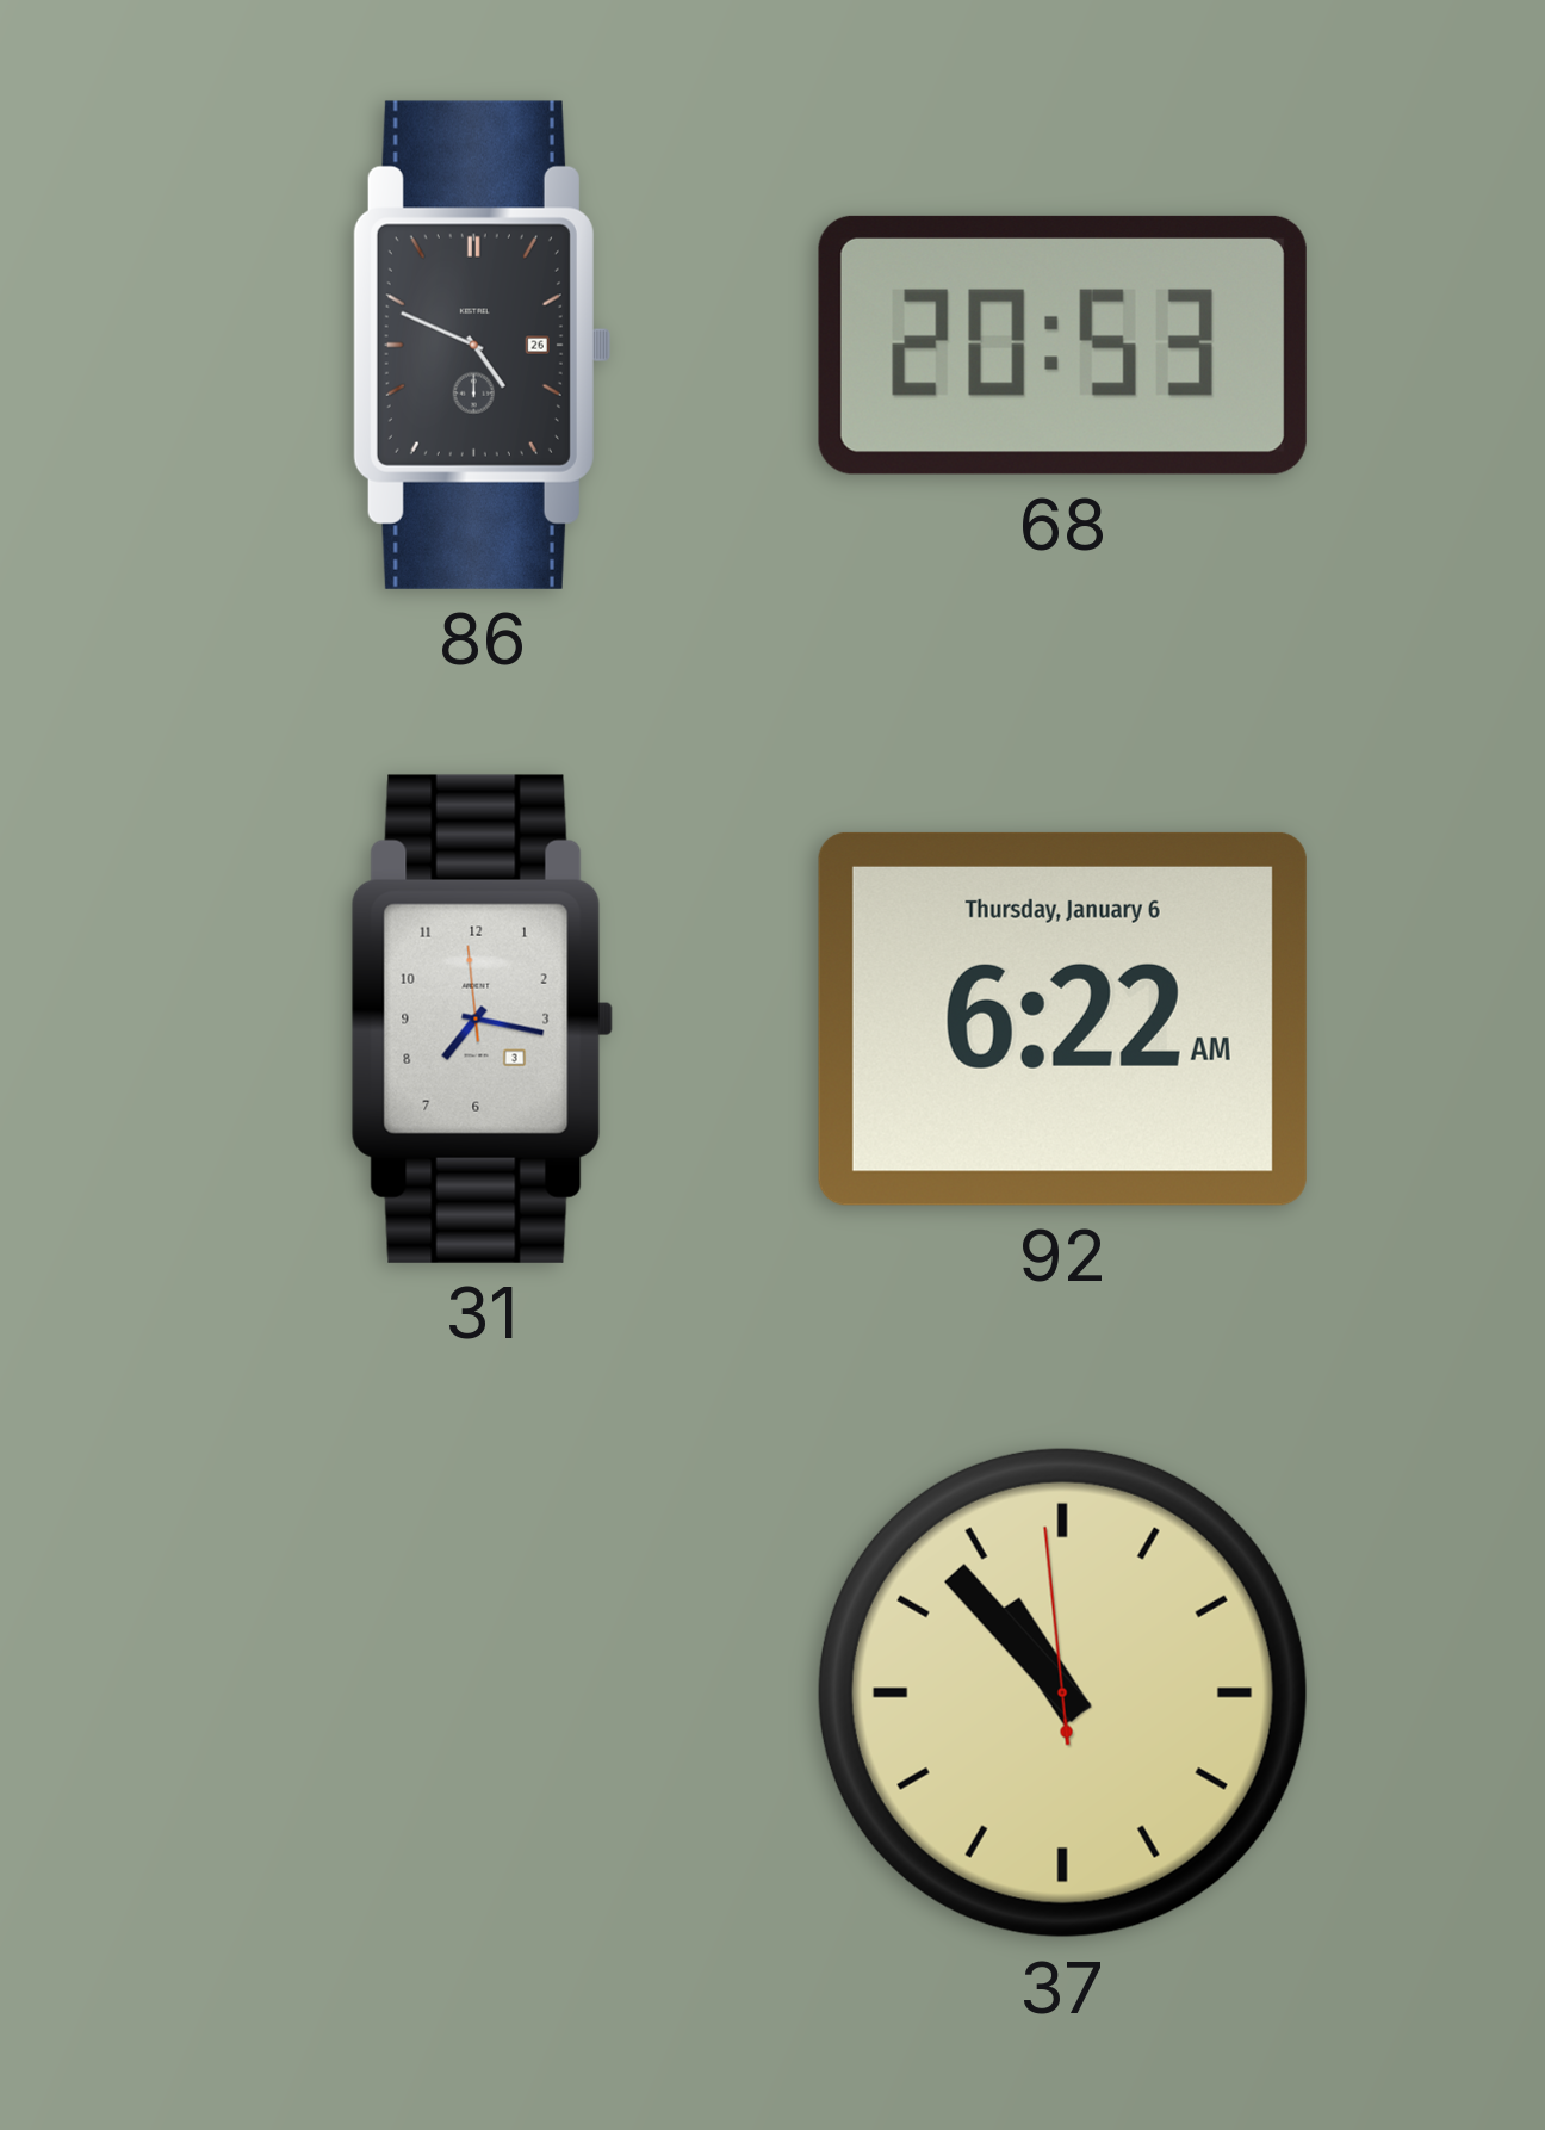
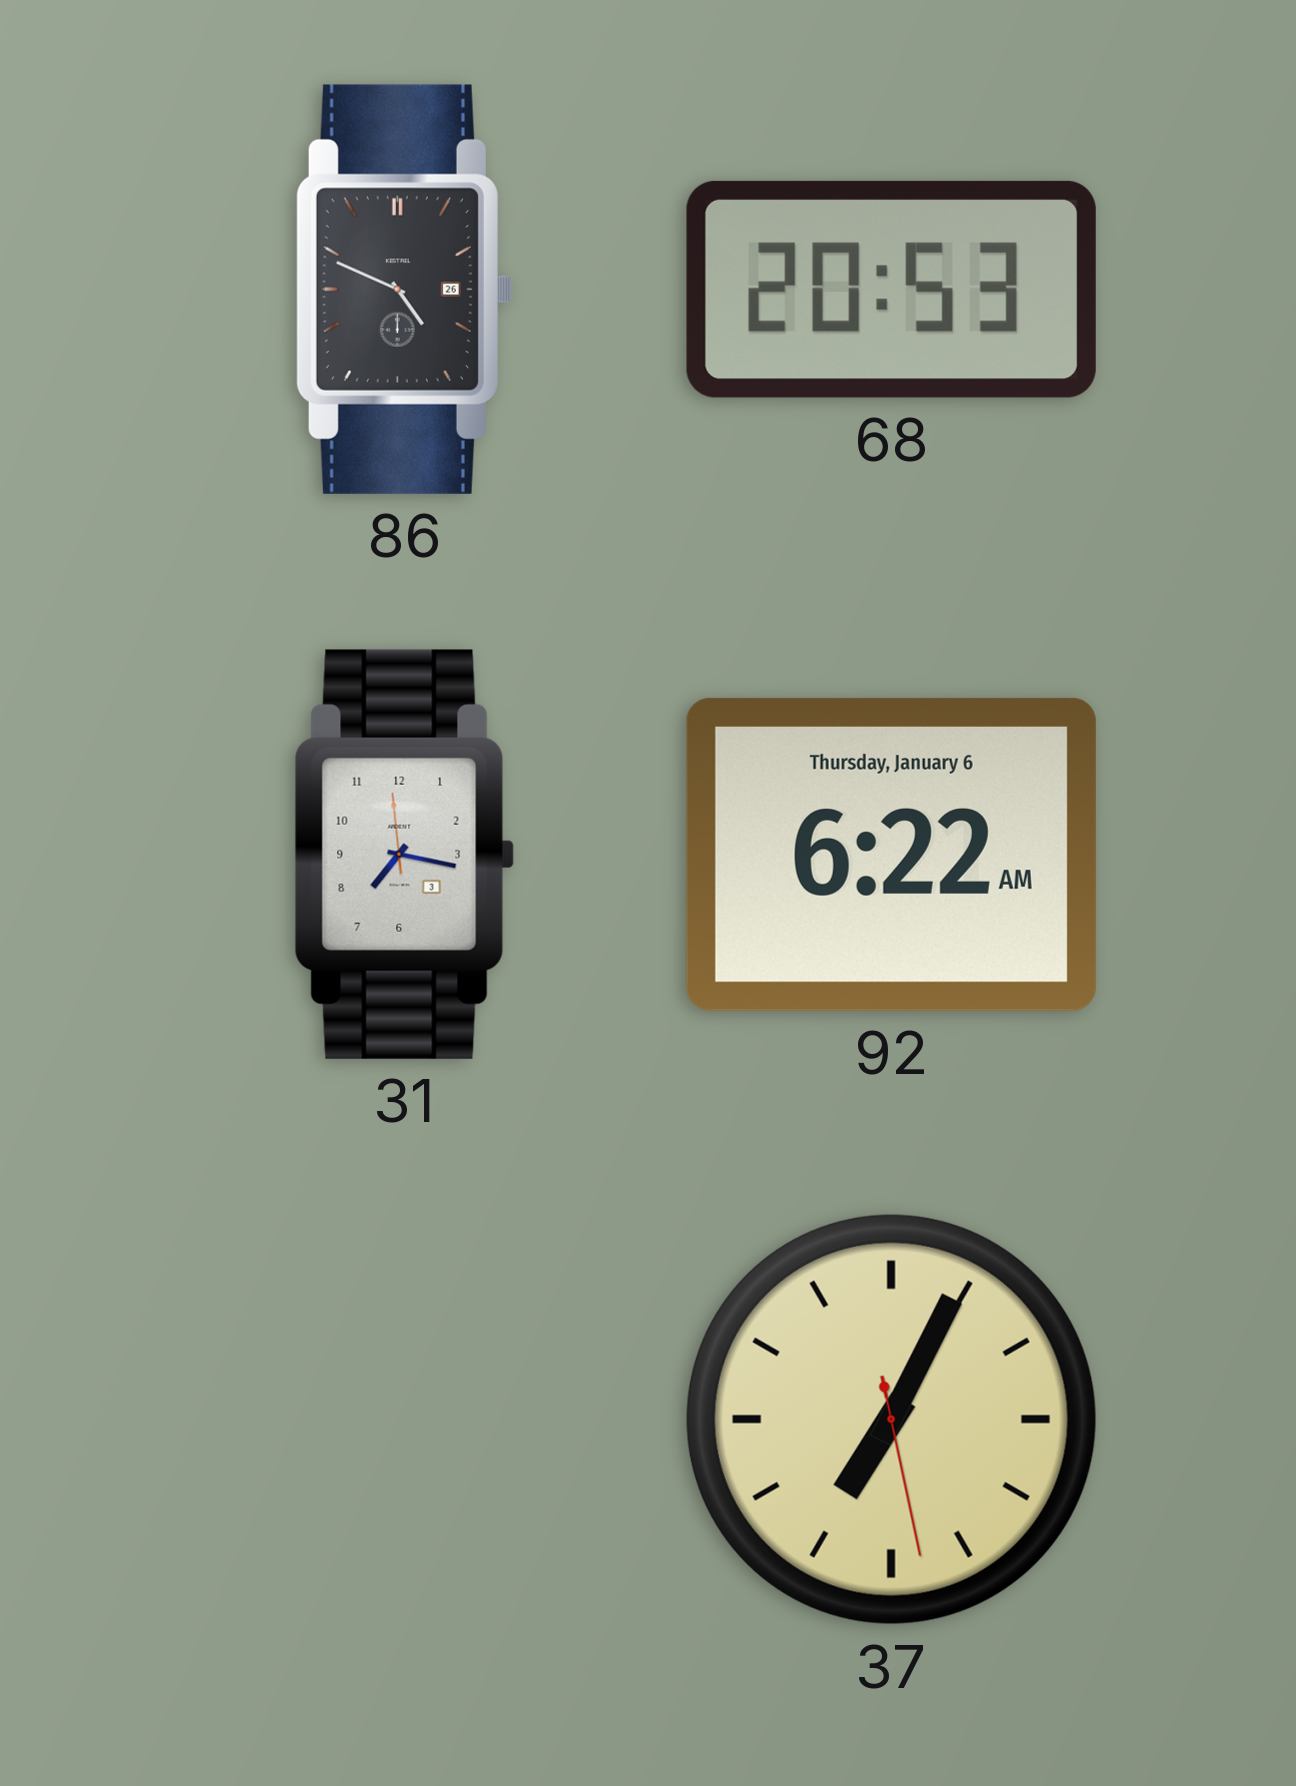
37: 10:52 -> 7:04 (891, 1419)
